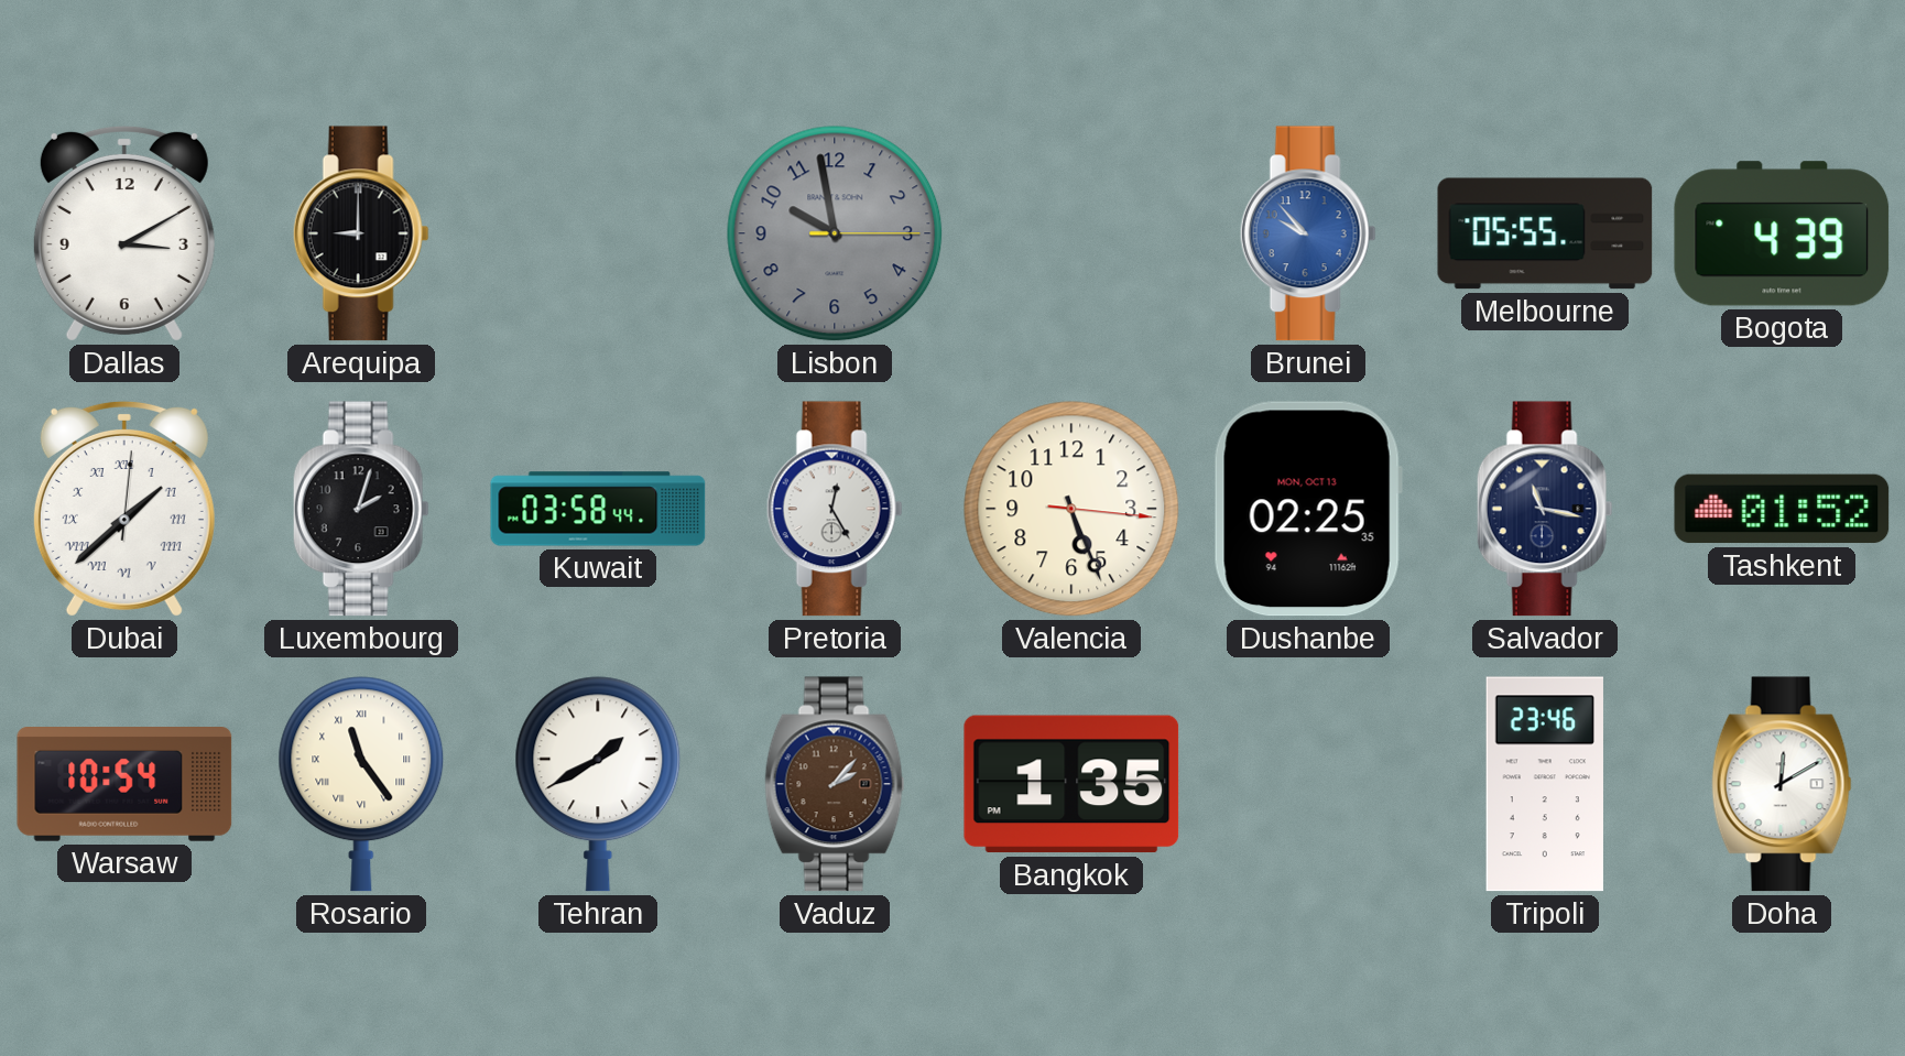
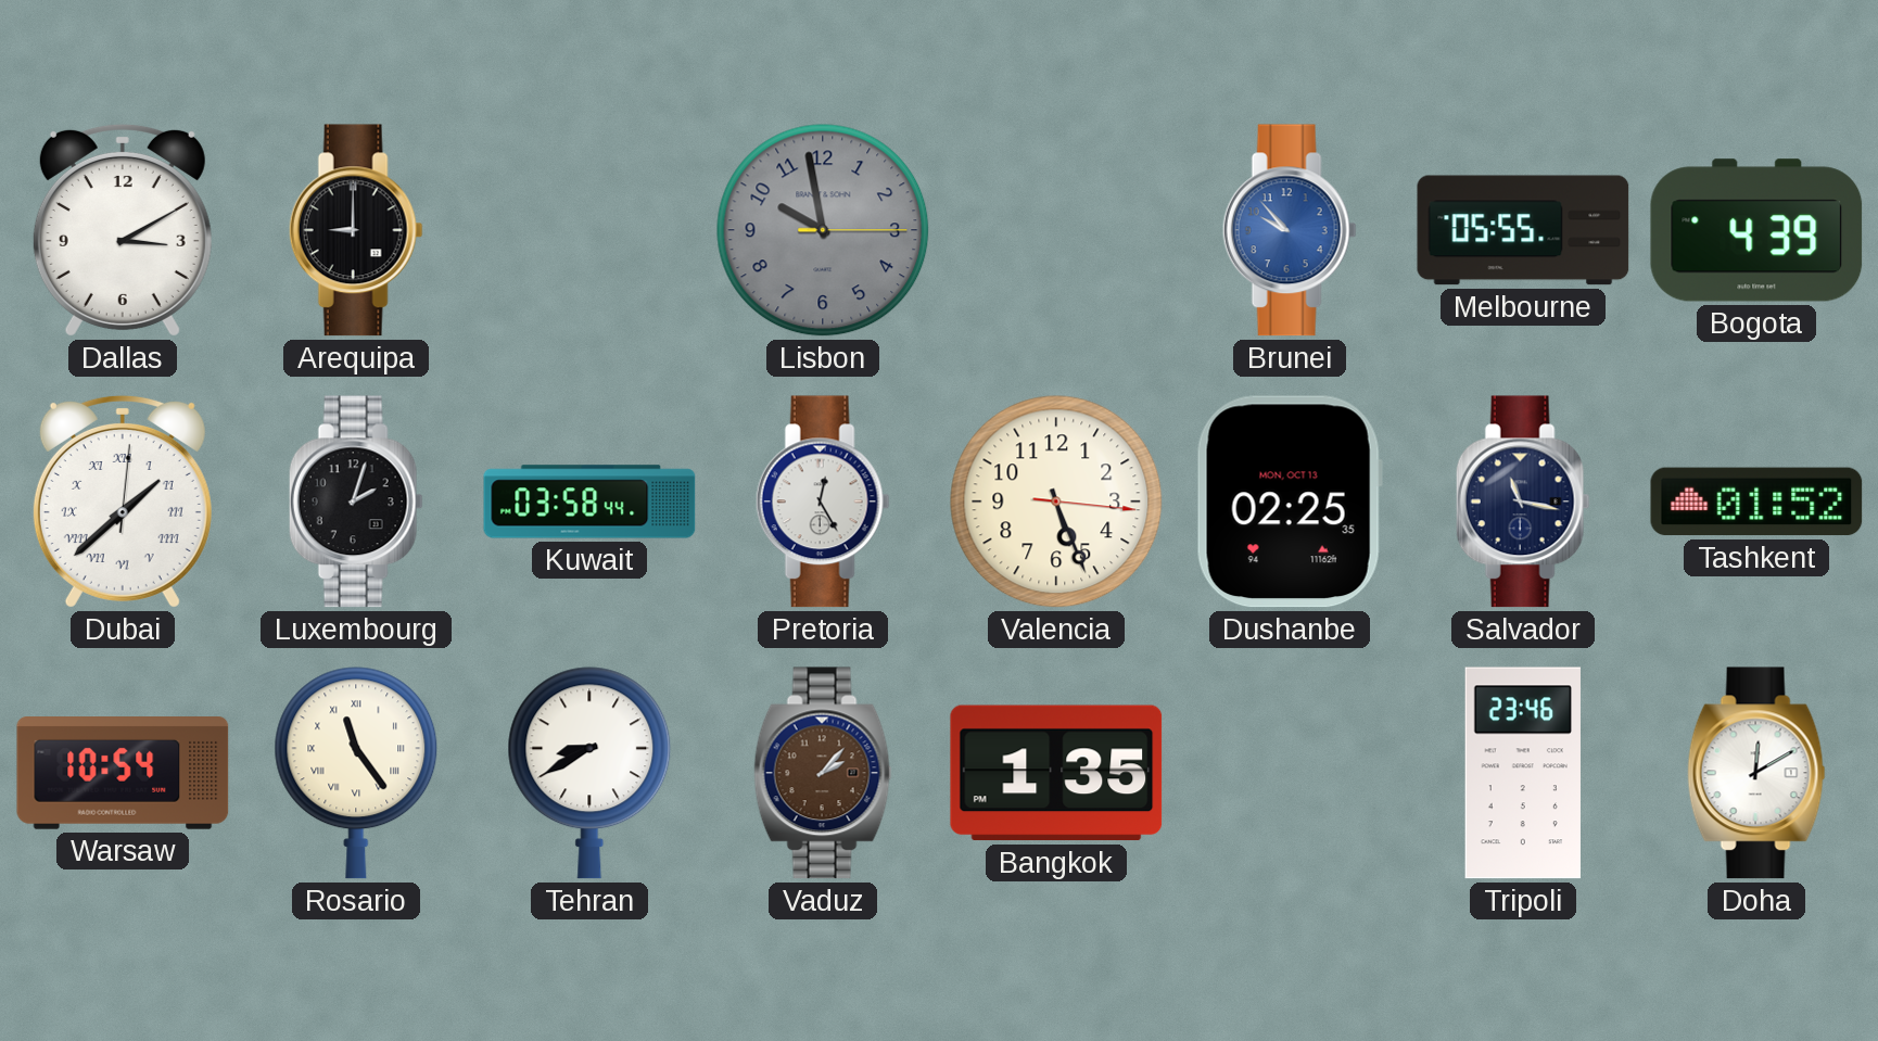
Tehran: 1:40 -> 8:40 (589, 773)
